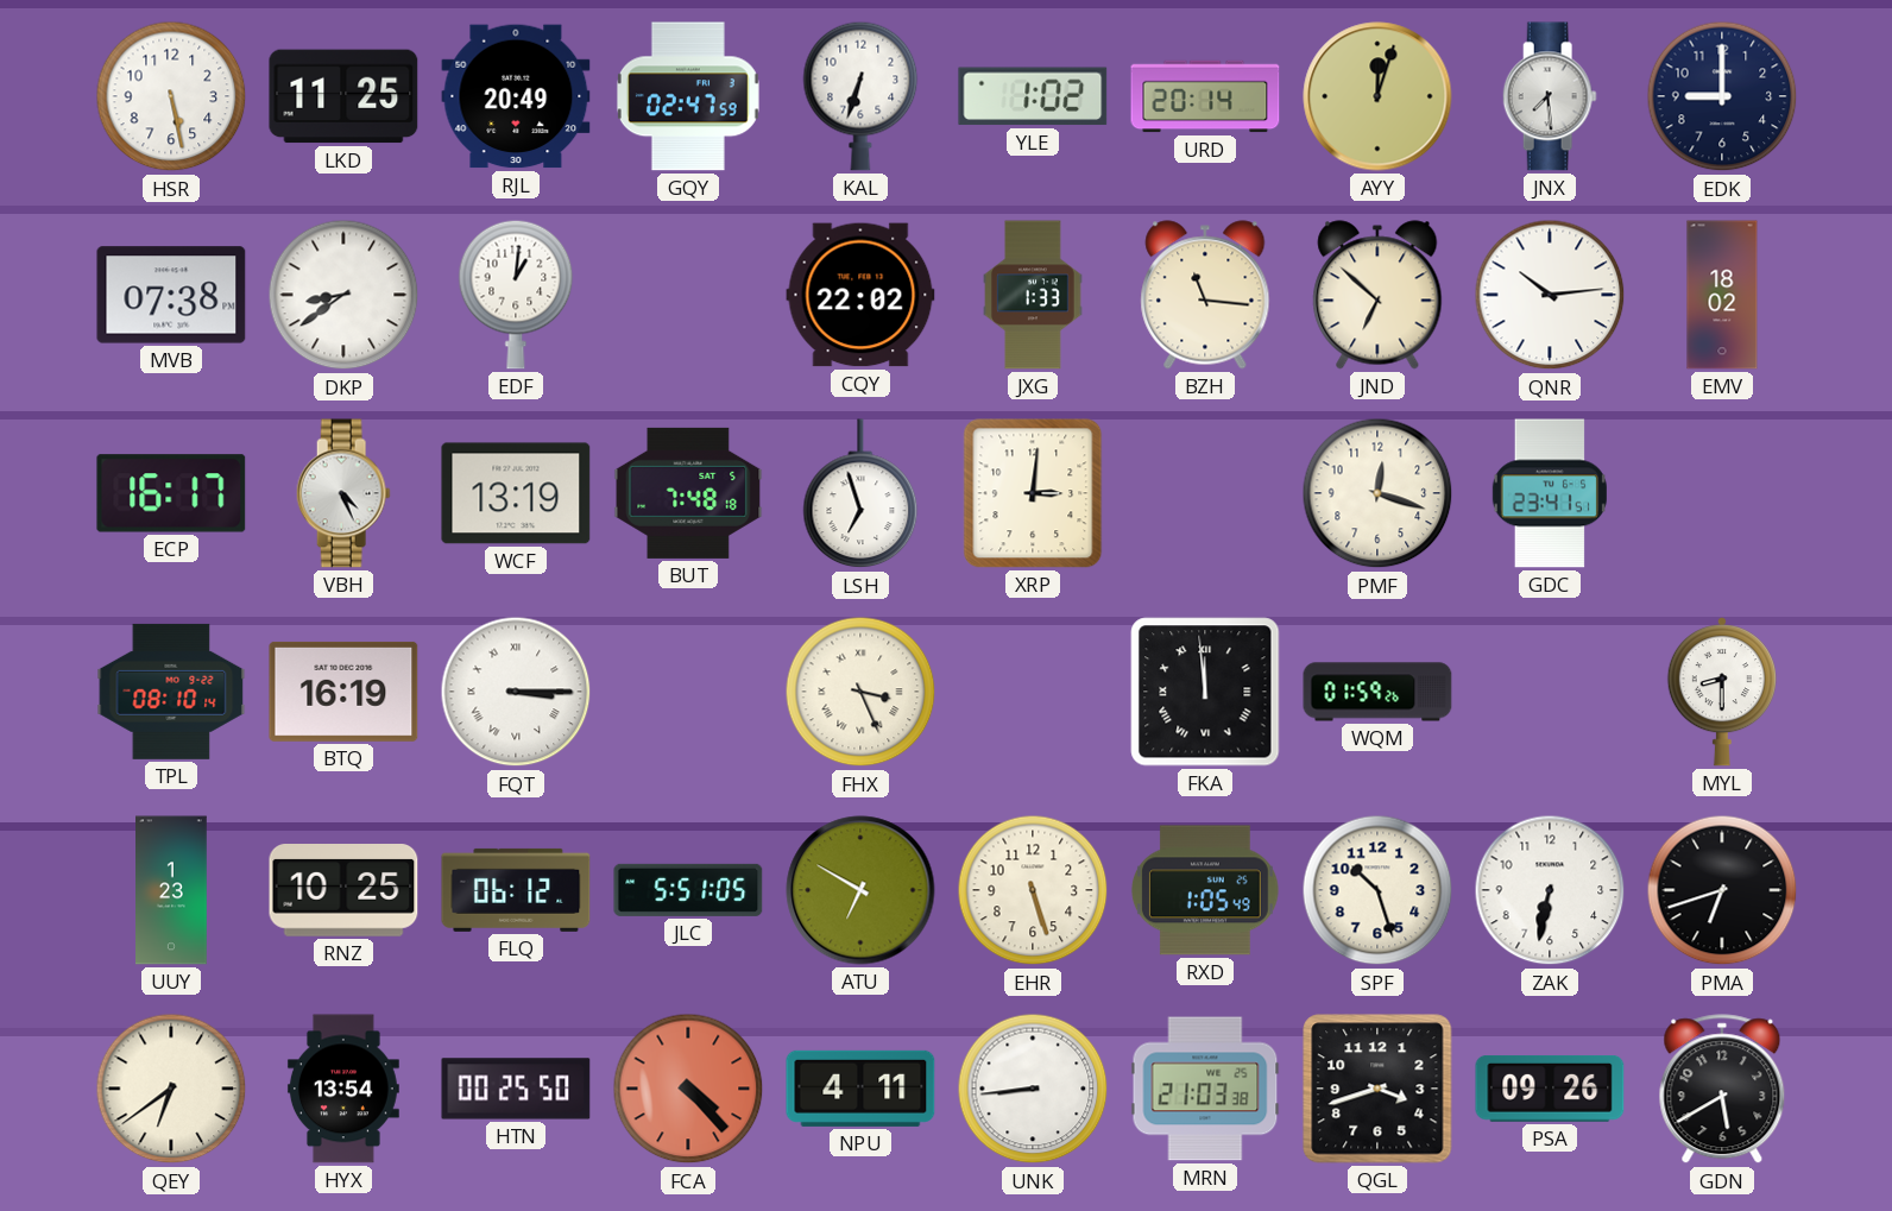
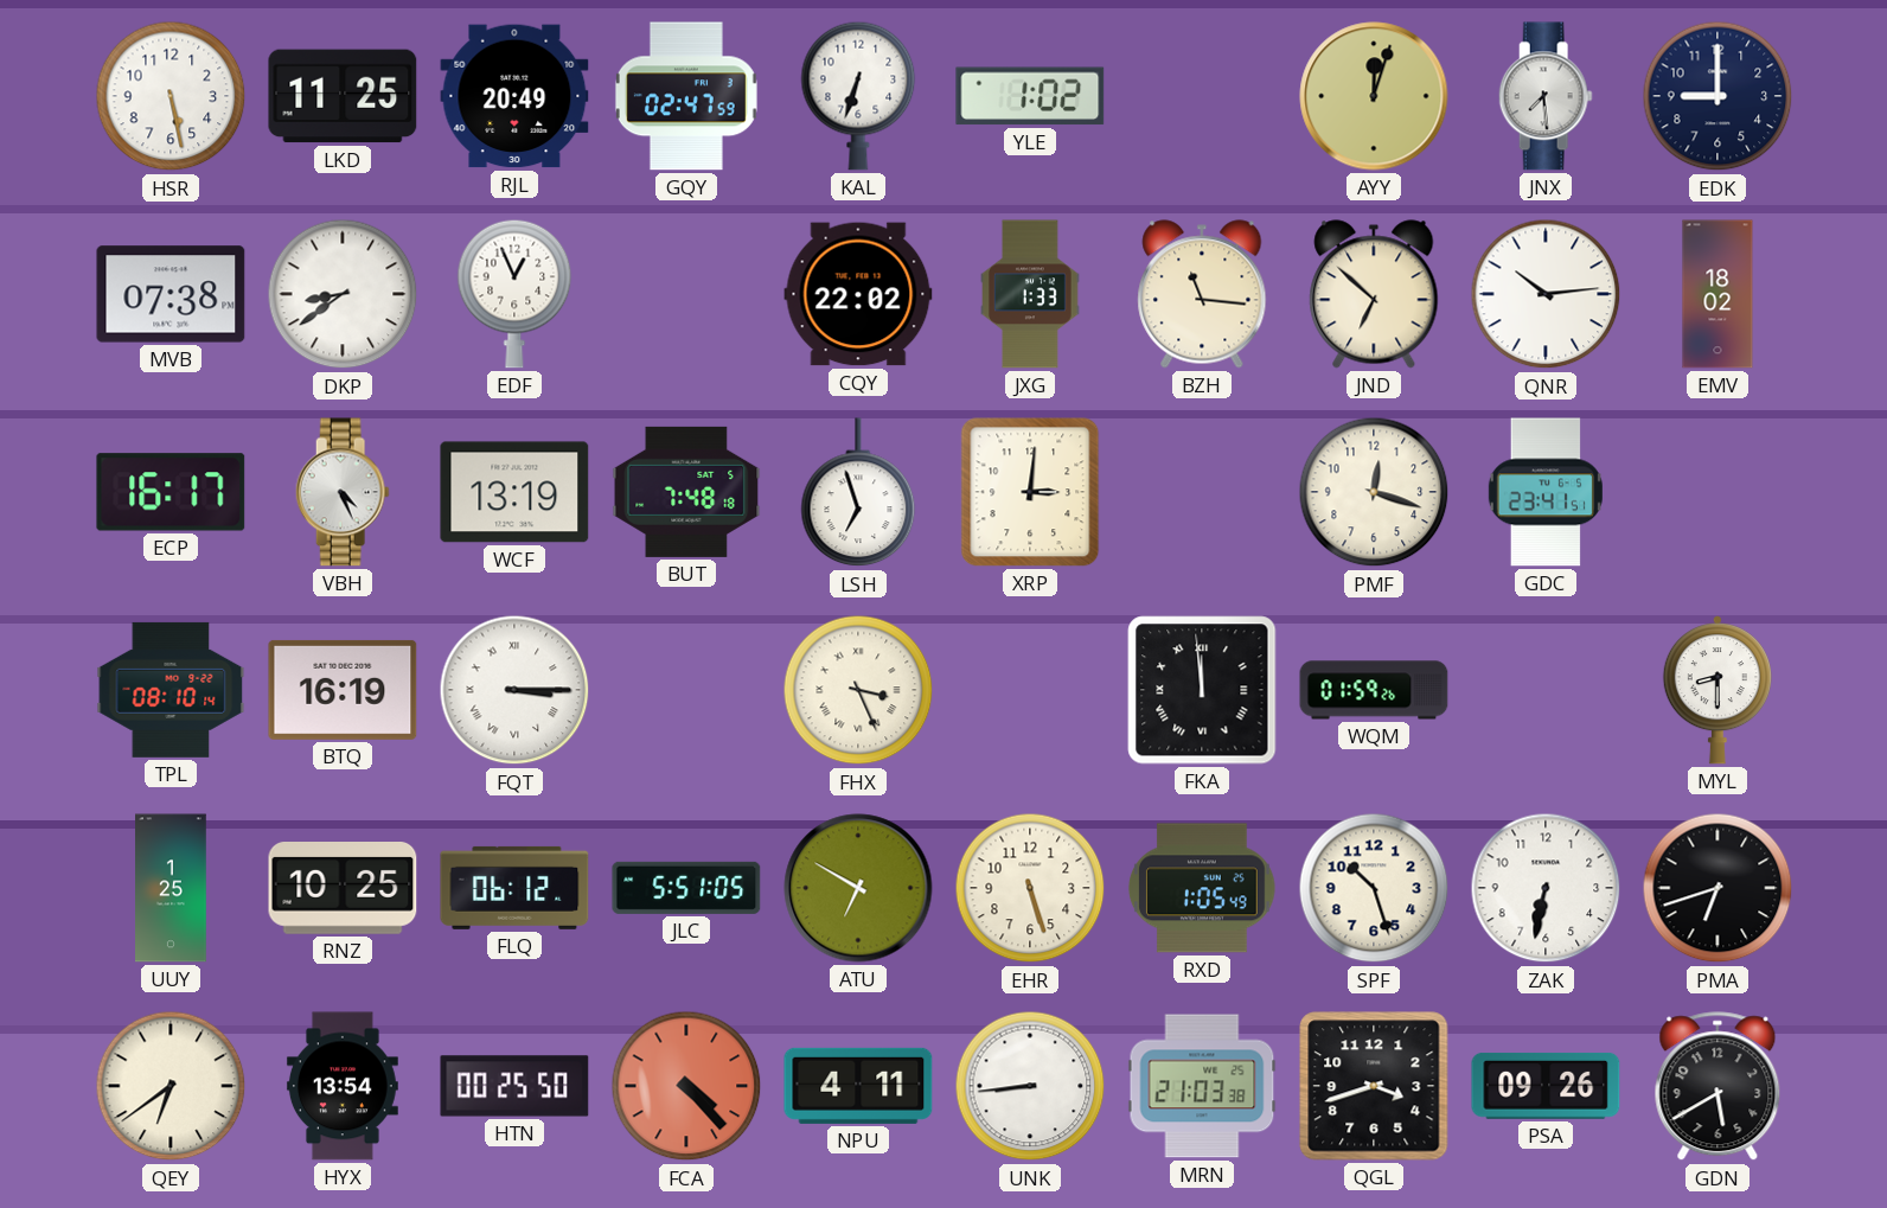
URD: 20:14 -> none (1205, 96)
EDF: 1:01 -> 12:56 (514, 294)
UUY: 1:23 -> 1:25 (172, 888)
